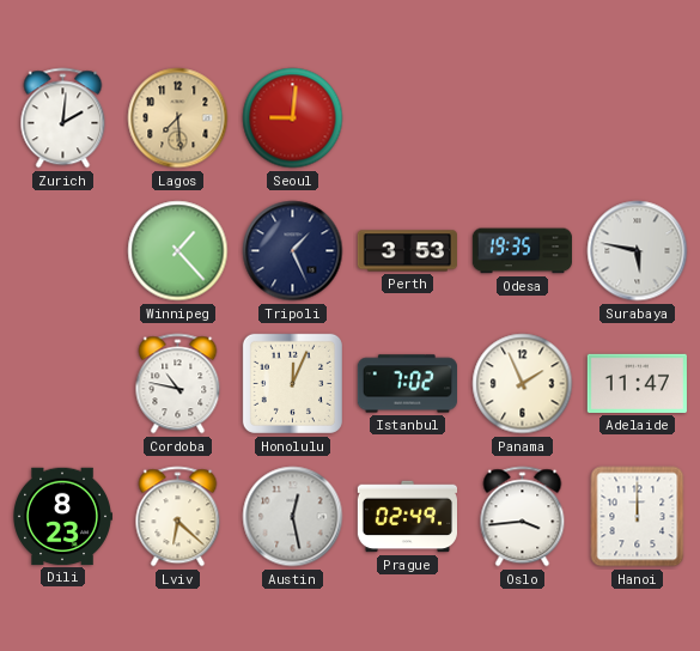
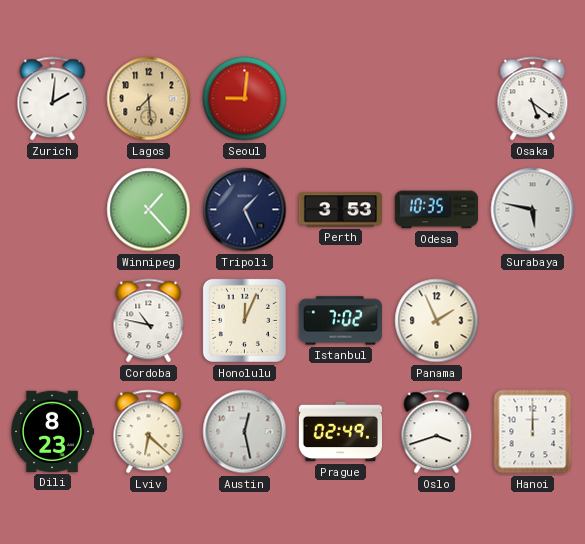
Osaka: none -> 5:21 (533, 99)
Odesa: 19:35 -> 10:35 (436, 210)
Adelaide: 11:47 -> none (637, 383)
Oslo: 3:44 -> 3:42 (437, 432)
